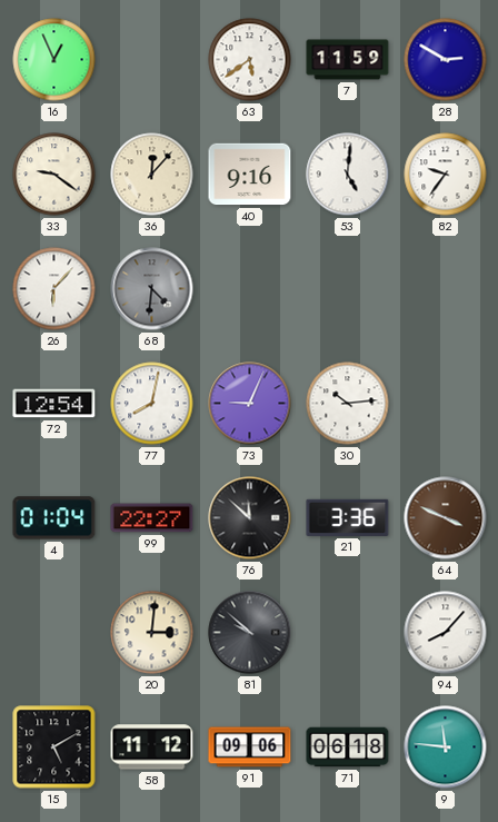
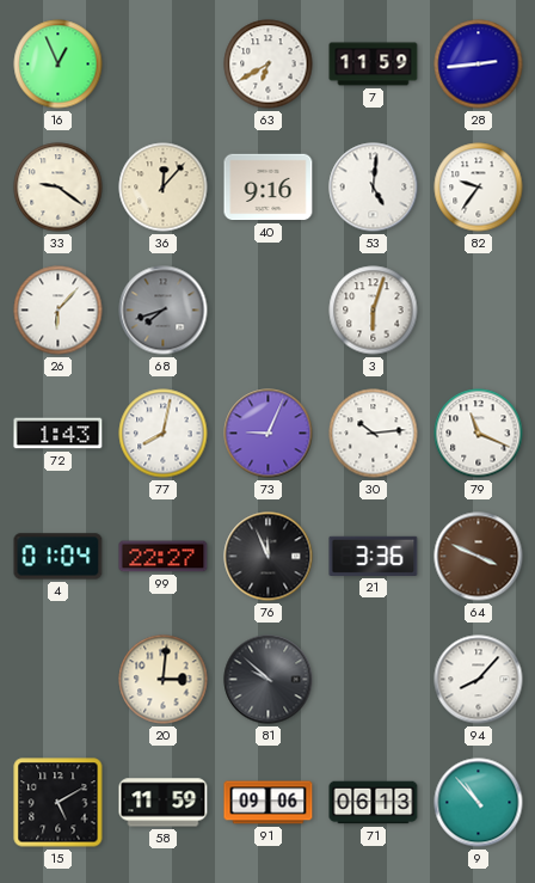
63: 5:39 -> 6:40 (269, 65)
28: 2:50 -> 2:44 (479, 65)
68: 4:31 -> 7:42 (164, 311)
3: none -> 6:03 (374, 311)
72: 12:54 -> 1:43 (59, 434)
79: none -> 11:19 (479, 434)
76: 11:52 -> 11:56 (269, 557)
58: 11:12 -> 11:59 (164, 803)
71: 06:18 -> 06:13 (374, 803)
9: 11:46 -> 10:53 (479, 803)
